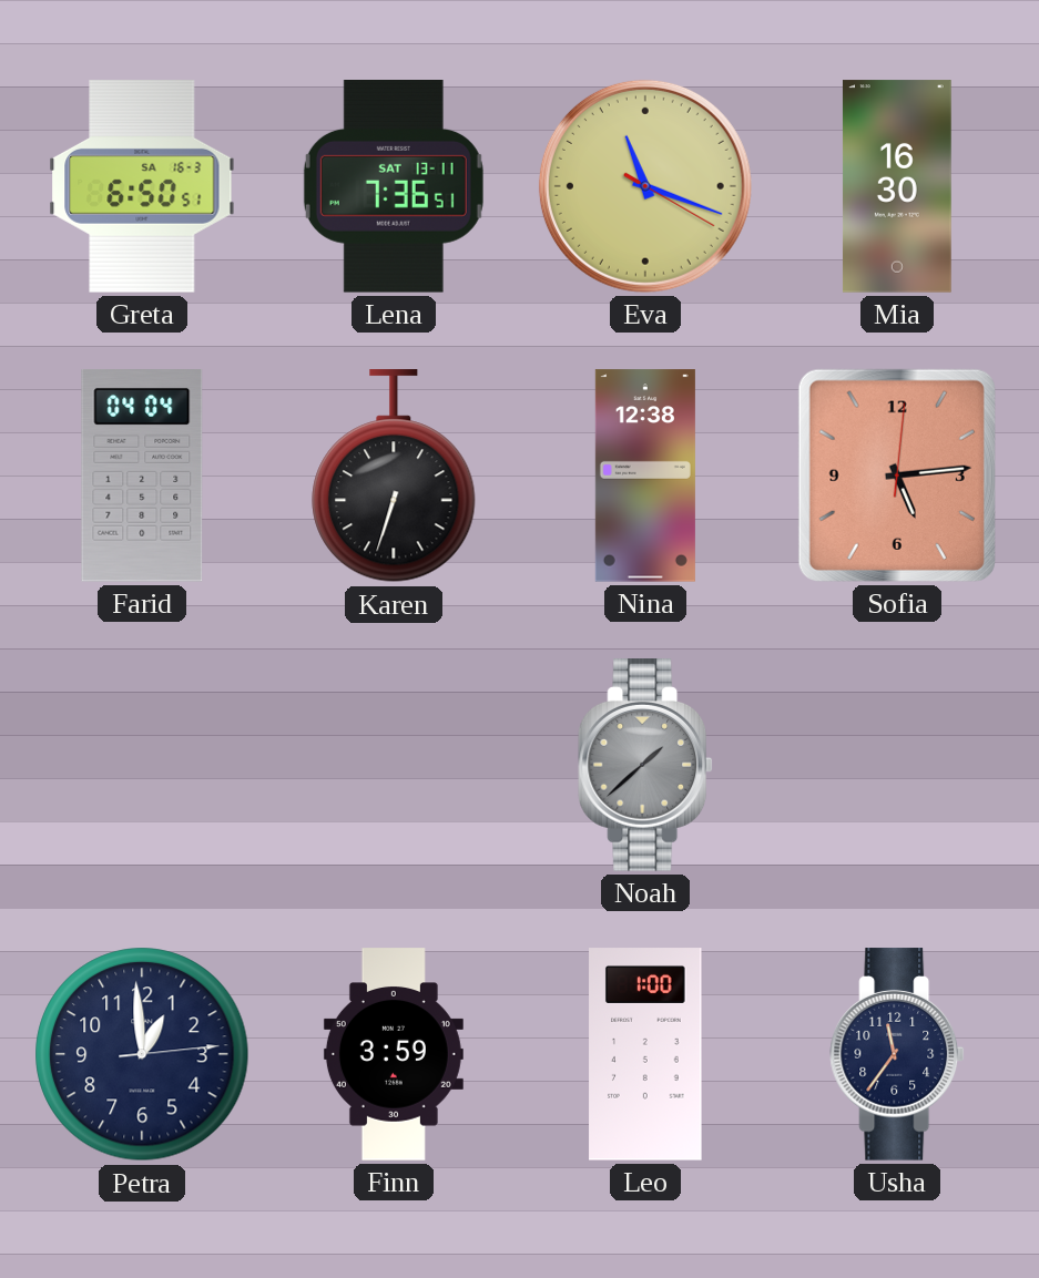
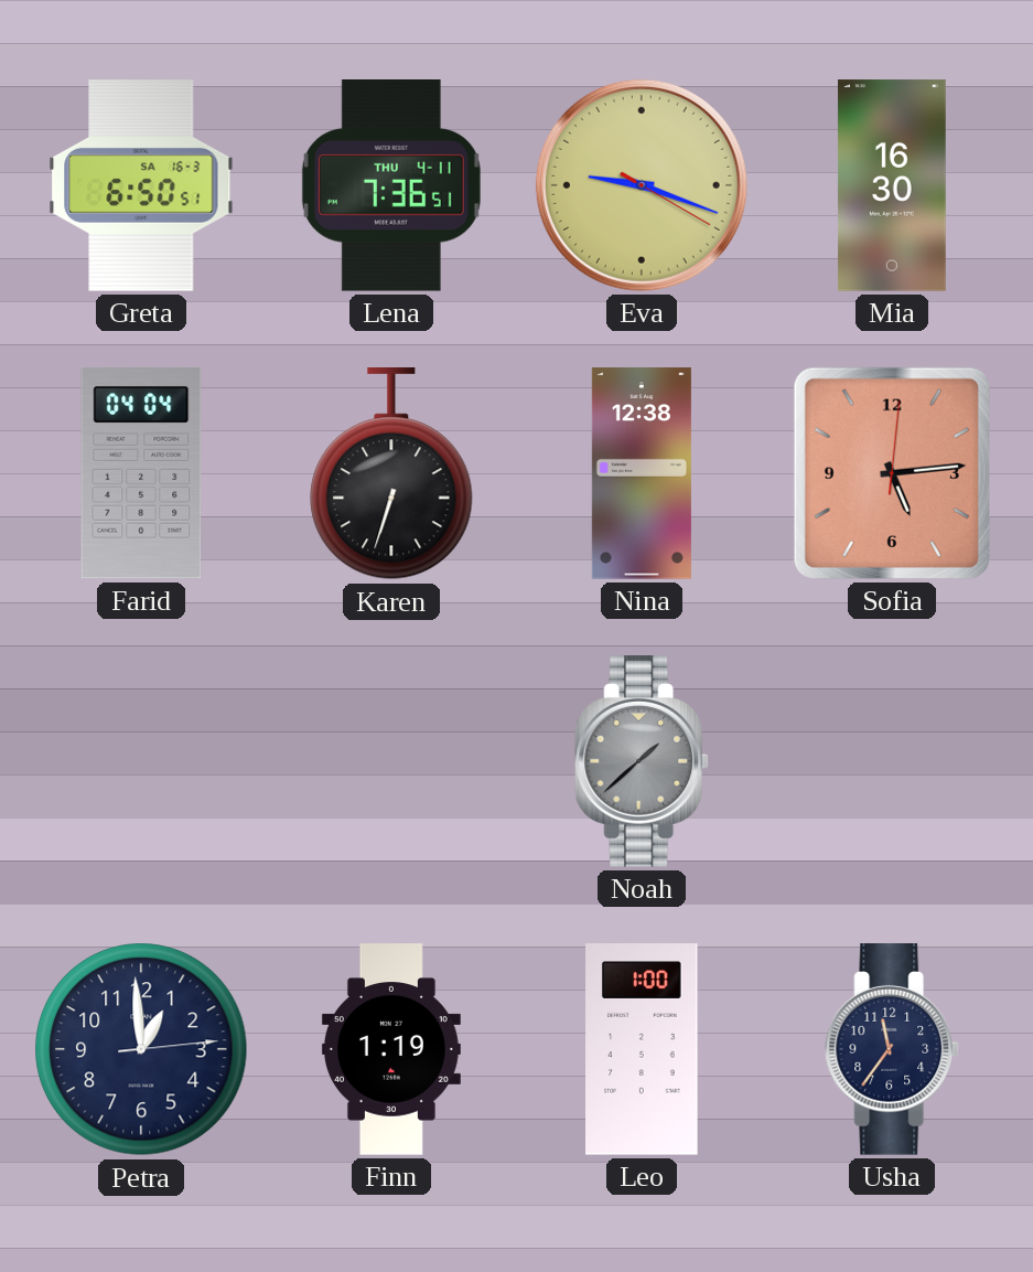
Lena date: SAT 13-11 -> THU 4-11 (391, 186)
Eva: 11:18 -> 9:18 (642, 185)
Finn: 3:59 -> 1:19 (391, 1049)
